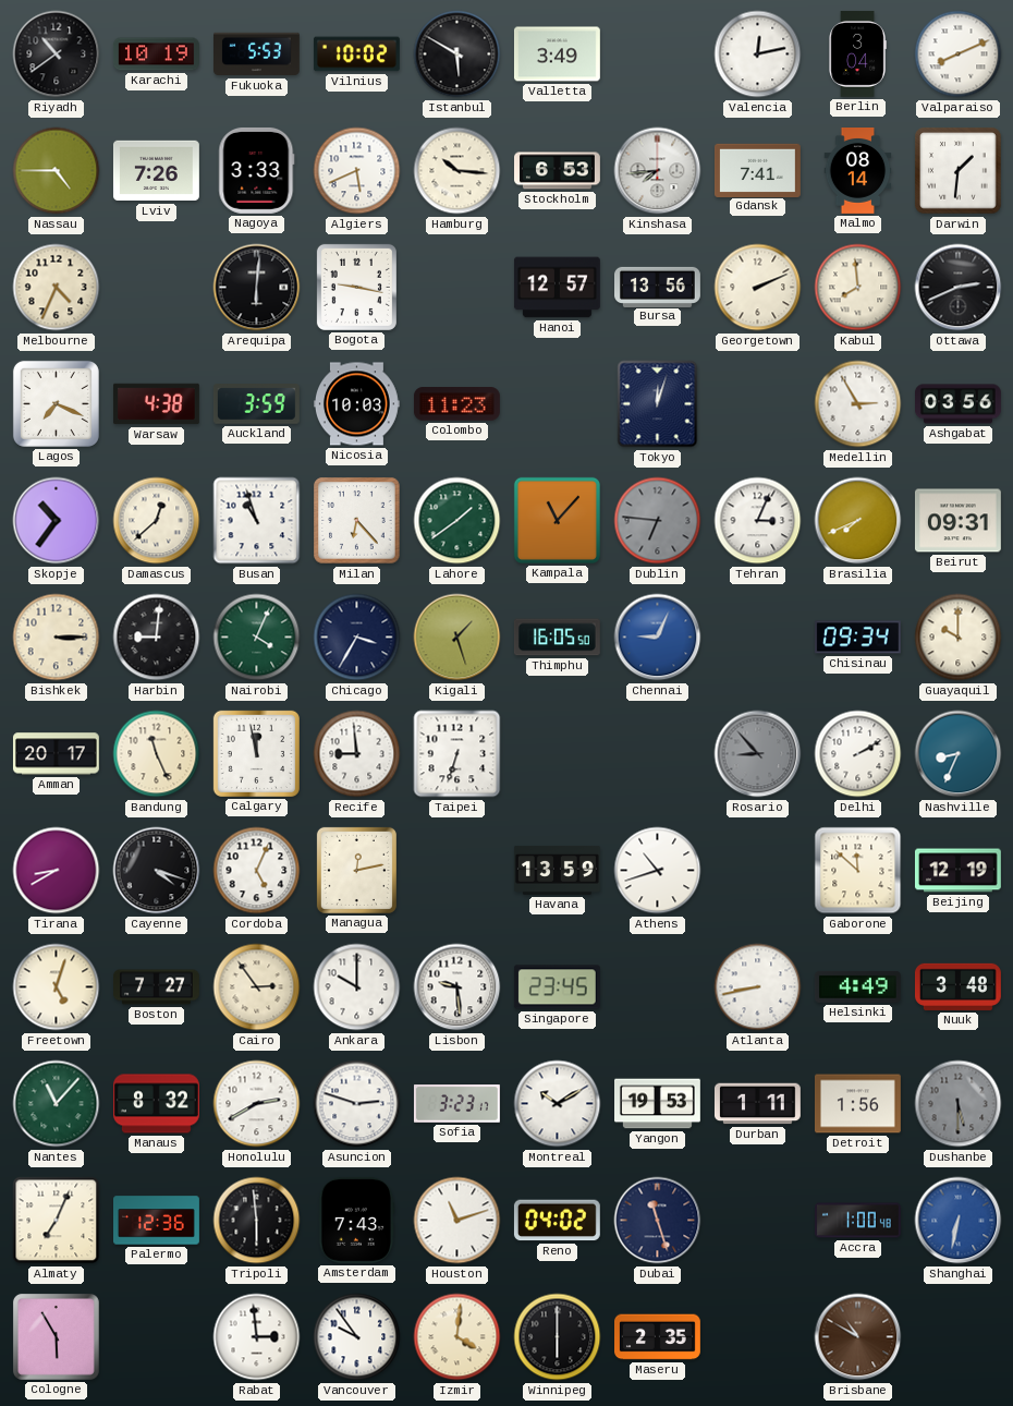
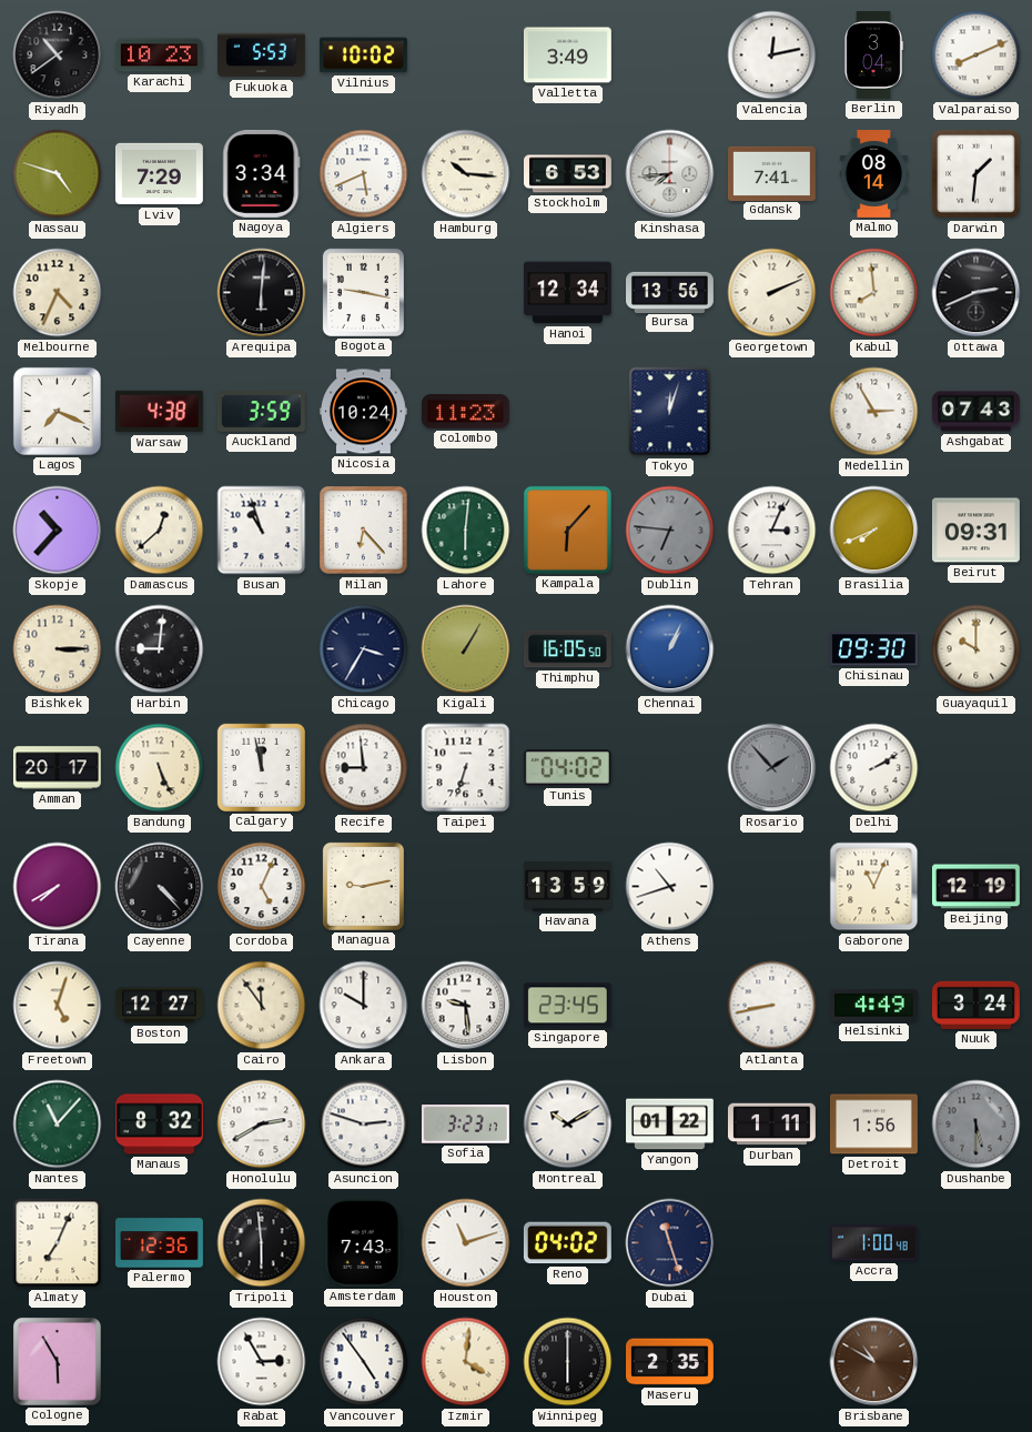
Karachi: 10:19 -> 10:23 (159, 56)
Istanbul: 5:50 -> none (457, 54)
Nassau: 4:45 -> 4:48 (58, 174)
Lviv: 7:26 -> 7:29 (159, 174)
Nagoya: 3:33 -> 3:34 (262, 173)
Hanoi: 12:57 -> 12:34 (567, 293)
Nicosia: 10:03 -> 10:24 (363, 412)
Ashgabat: 03:56 -> 07:43 (977, 412)
Skopje: 10:36 -> 10:37 (58, 531)
Lahore: 1:39 -> 6:01 (466, 531)
Kampala: 11:07 -> 6:07 (567, 530)
Nairobi: 4:04 -> none (257, 638)
Kigali: 1:27 -> 1:05 (466, 649)
Chennai: 9:04 -> 1:04 (670, 649)
Chisinau: 09:34 -> 09:30 (873, 649)
Bandung: 11:26 -> 5:26 (160, 768)
Tunis: none -> 04:02 (567, 768)
Rosario: 8:53 -> 1:53 (772, 768)
Nashville: 8:34 -> none (959, 754)
Tirana: 8:40 -> 7:40 (58, 887)
Cayenne: 4:18 -> 4:23 (160, 887)
Managua: 12:13 -> 9:13 (363, 886)
Gaborone: 11:52 -> 11:04 (874, 887)
Boston: 7:27 -> 12:27 (160, 1006)
Cairo: 2:54 -> 11:54 (262, 1006)
Nuuk: 3:48 -> 3:24 (975, 1005)
Yangon: 19:53 -> 01:22 (670, 1125)
Shanghai: 6:32 -> none (959, 1221)
Rabat: 2:59 -> 2:55 (262, 1362)
Vancouver: 9:54 -> 4:54 (364, 1362)
